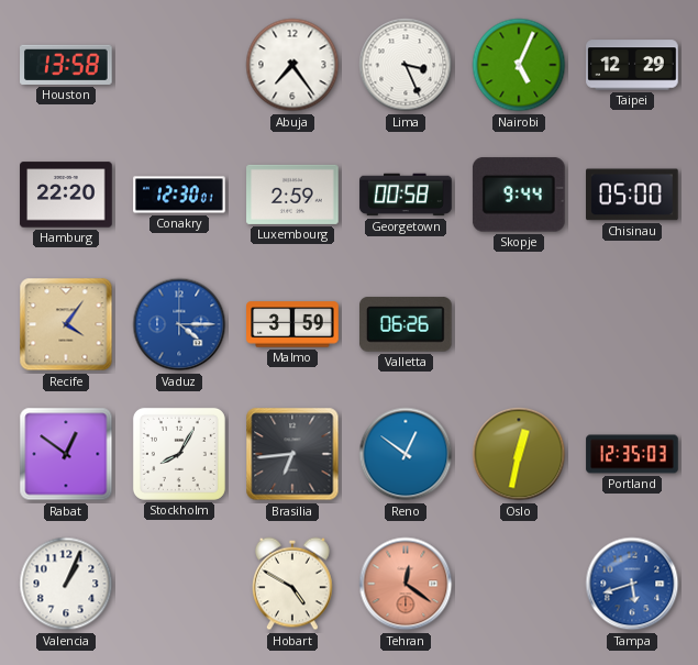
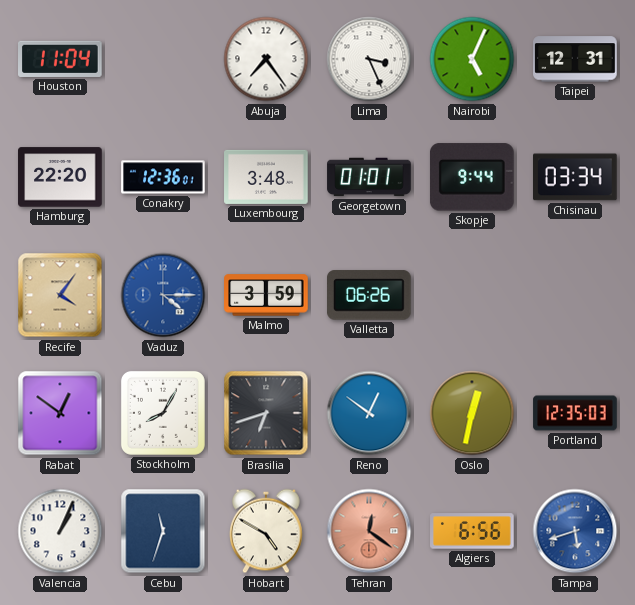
Houston: 13:58 -> 11:04 (61, 59)
Taipei: 12:29 -> 12:31 (575, 59)
Conakry: 12:30 -> 12:36 (163, 177)
Luxembourg: 2:59 -> 3:48 (266, 177)
Georgetown: 00:58 -> 01:01 (369, 177)
Chisinau: 05:00 -> 03:34 (576, 177)
Brasilia: 6:44 -> 6:42 (266, 413)
Cebu: none -> 11:33 (163, 531)
Algiers: none -> 6:56 (472, 531)
